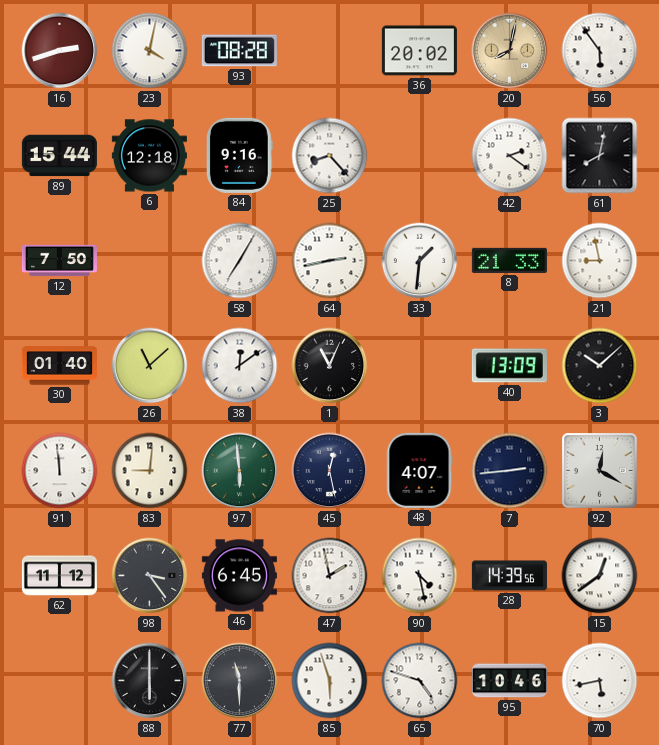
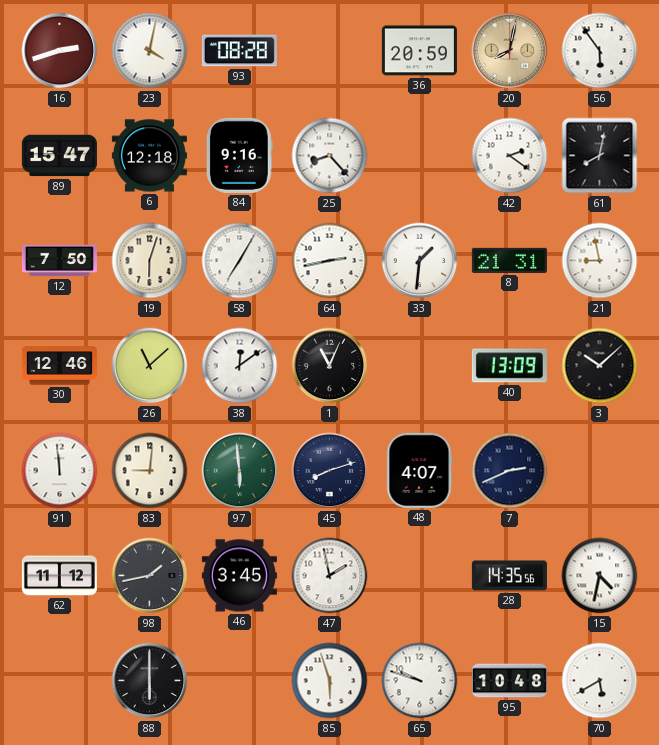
36: 20:02 -> 20:59 (419, 51)
89: 15:44 -> 15:47 (59, 156)
19: none -> 6:03 (150, 261)
8: 21:33 -> 21:31 (509, 260)
30: 01:40 -> 12:46 (59, 366)
45: 12:28 -> 8:12 (330, 471)
7: 2:44 -> 2:41 (510, 471)
92: 12:20 -> none (600, 471)
98: 3:24 -> 1:43 (150, 576)
46: 6:45 -> 3:45 (239, 576)
90: 4:28 -> none (420, 576)
28: 14:39 -> 14:35 (509, 576)
15: 12:39 -> 4:32 (600, 576)
77: 11:30 -> none (240, 681)
65: 4:48 -> 9:48 (420, 681)
95: 10:46 -> 10:48 (509, 681)
70: 5:43 -> 5:40 (600, 681)
